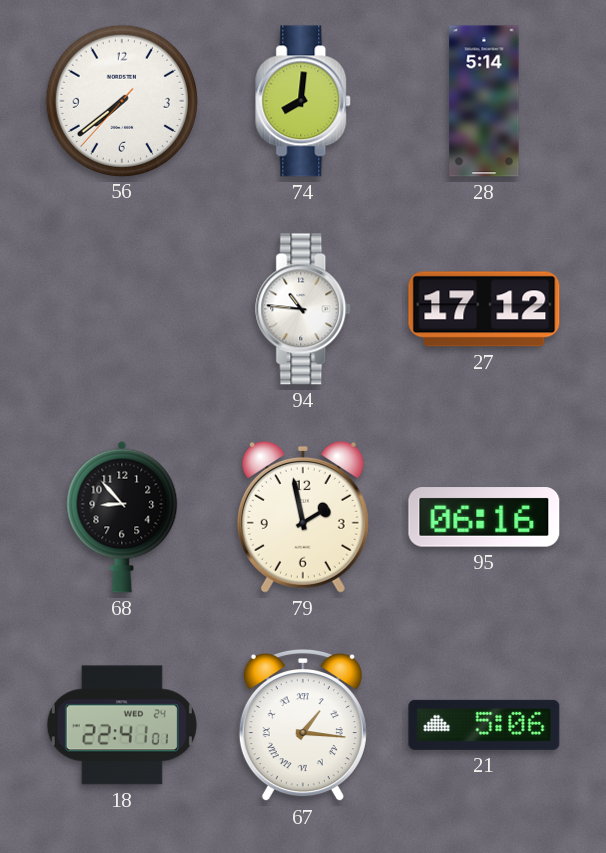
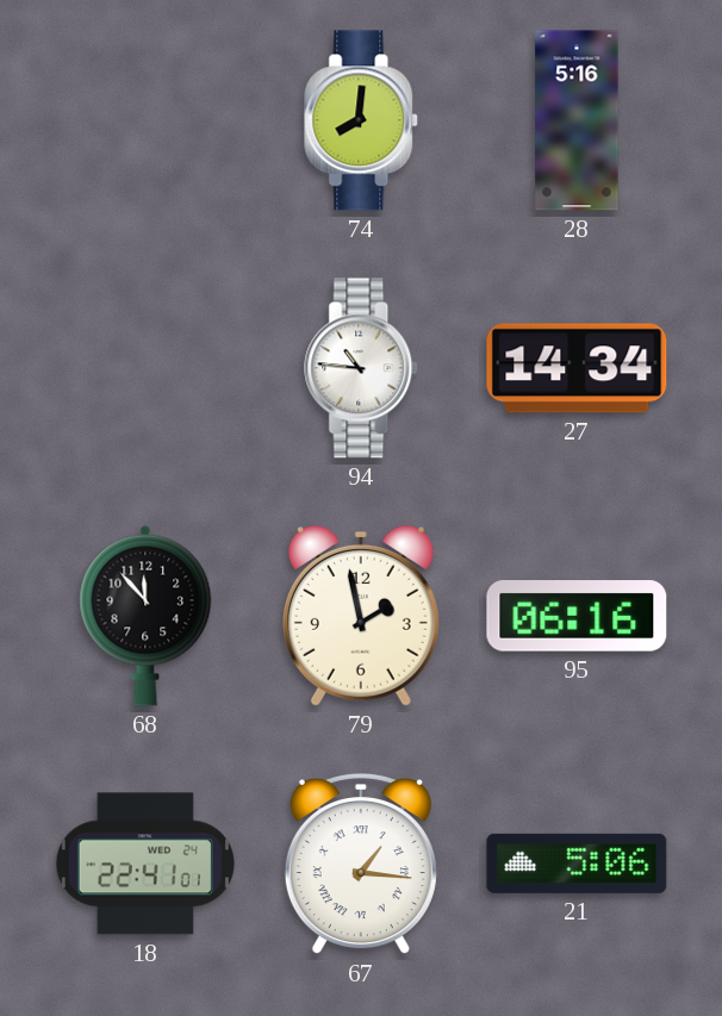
56: 7:38 -> none (121, 100)
28: 5:14 -> 5:16 (577, 120)
27: 17:12 -> 14:34 (577, 368)
68: 8:53 -> 11:53 (145, 616)
